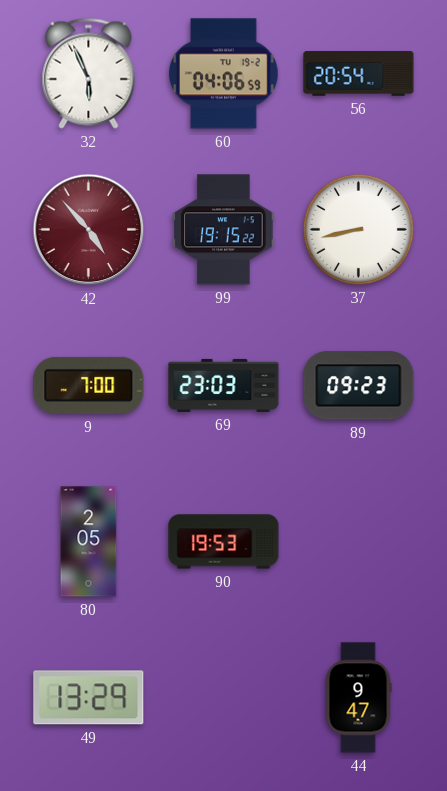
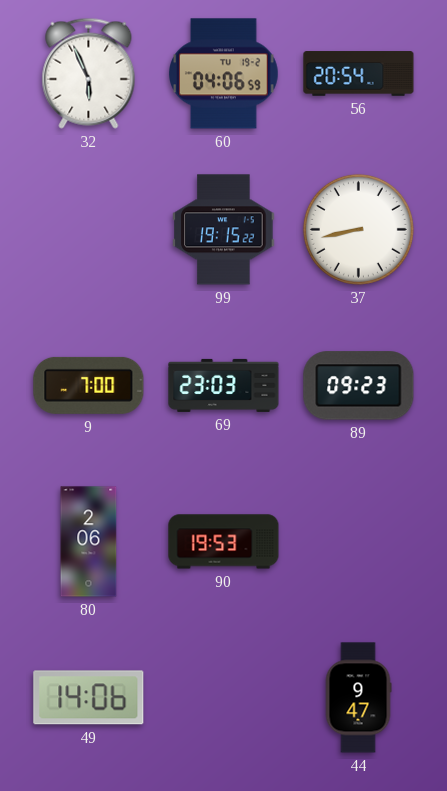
42: 4:53 -> none (89, 230)
80: 2:05 -> 2:06 (89, 542)
49: 13:29 -> 14:06 (89, 698)
